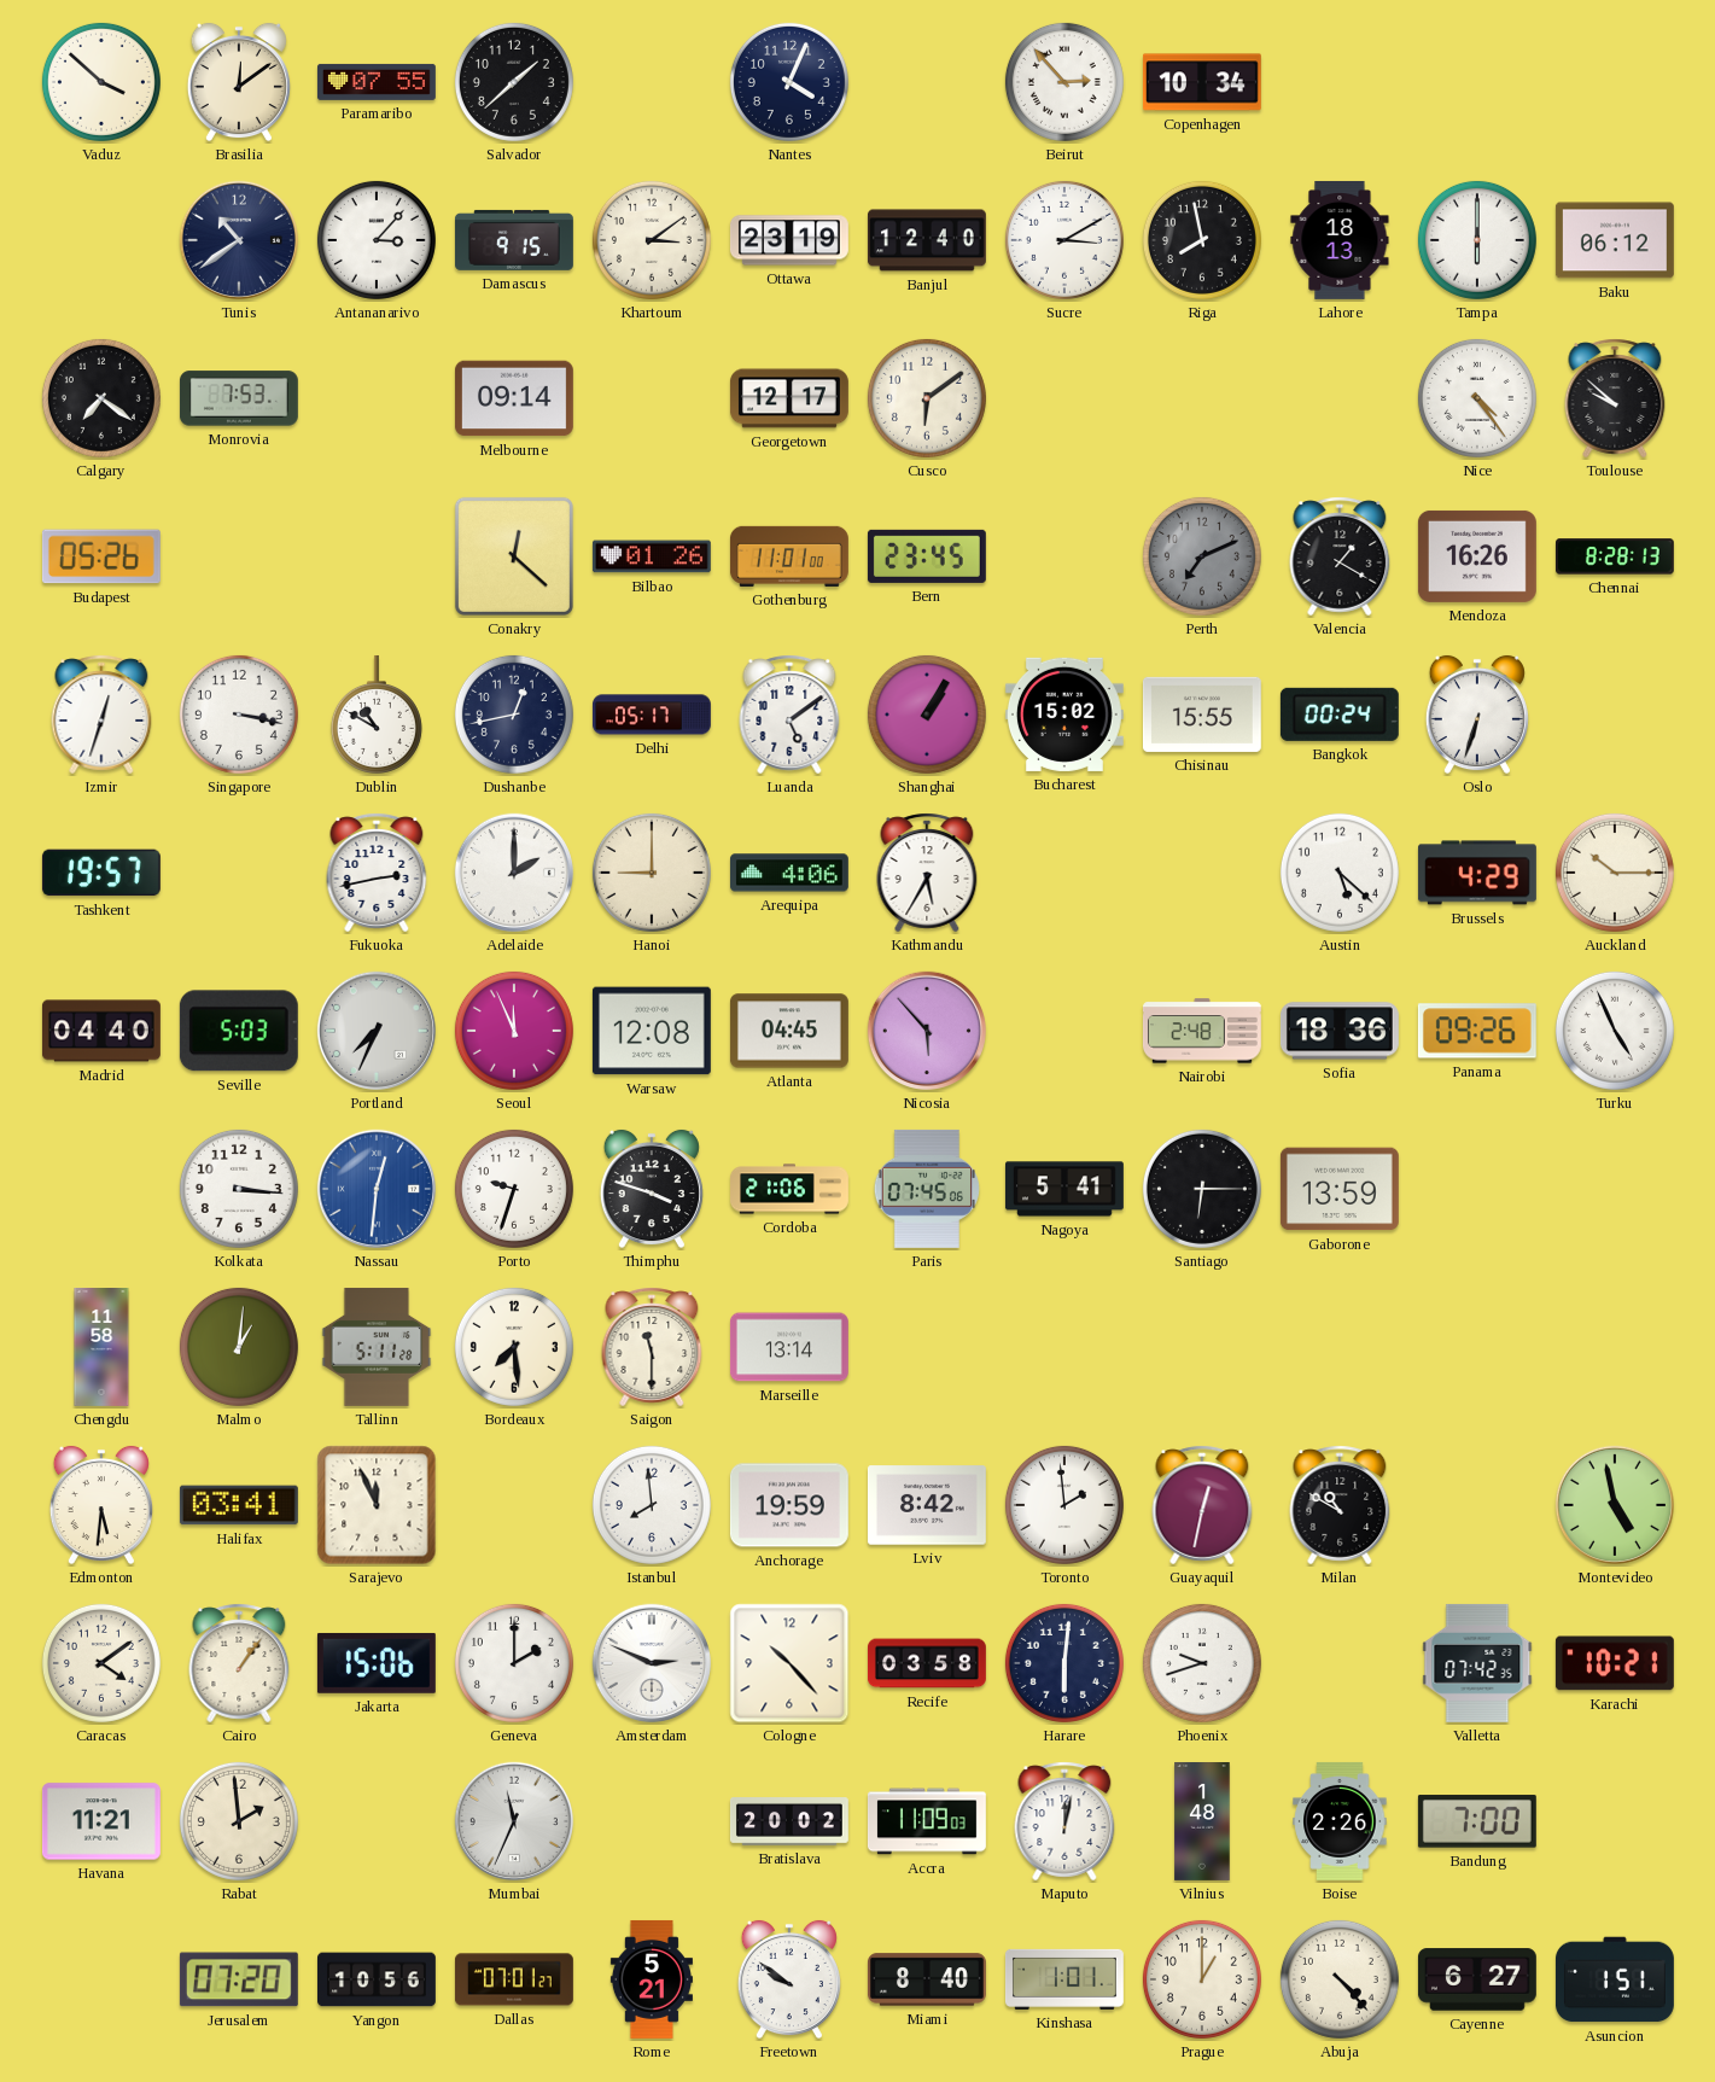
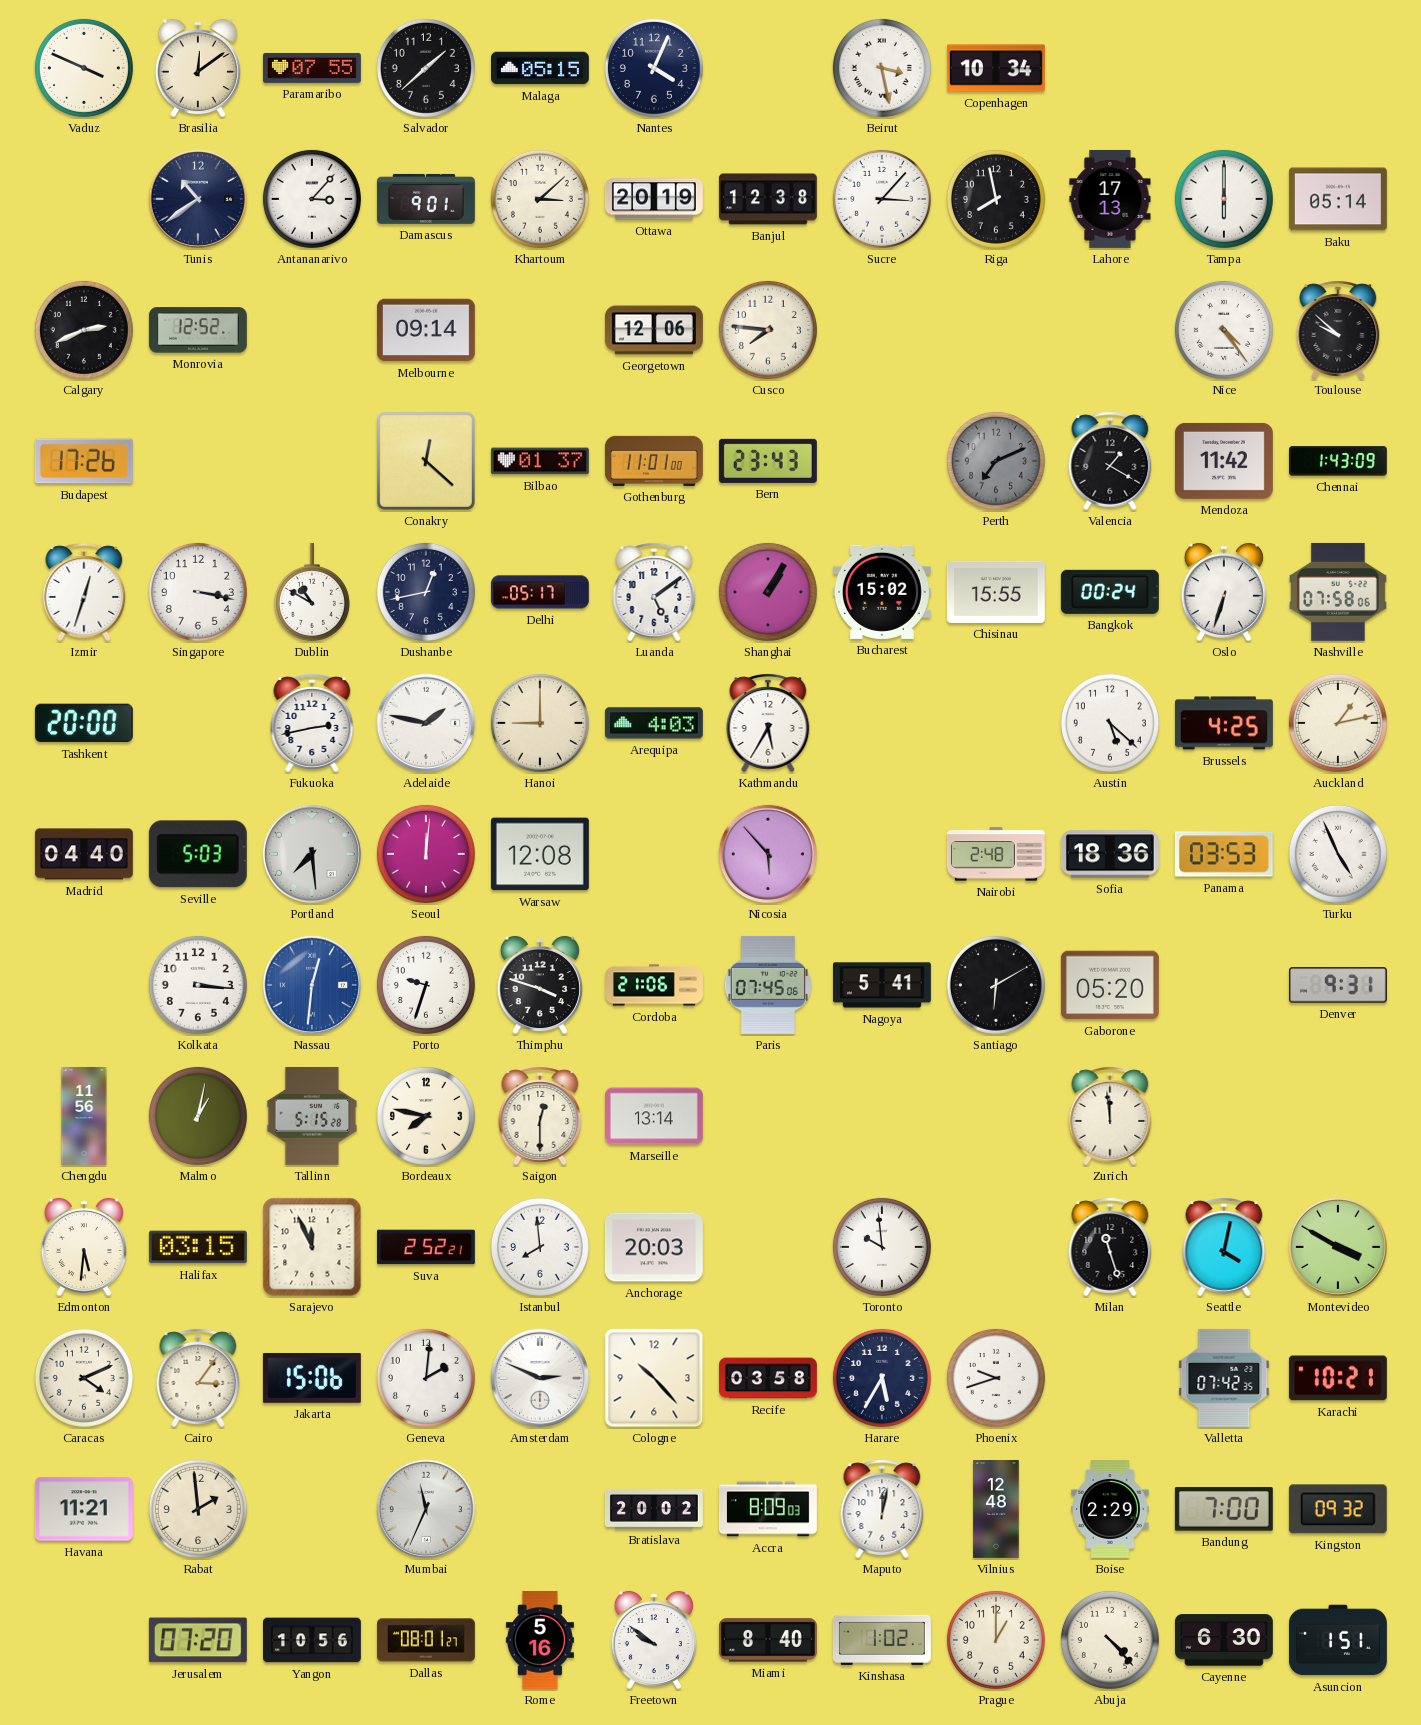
Vaduz: 3:52 -> 3:49 (84, 68)
Malaga: none -> 05:15 (540, 68)
Beirut: 2:53 -> 3:28 (882, 68)
Damascus: 9:15 -> 9:01 (426, 199)
Khartoum: 3:09 -> 3:08 (540, 199)
Ottawa: 23:19 -> 20:19 (654, 199)
Banjul: 12:40 -> 12:38 (768, 199)
Sucre: 3:10 -> 3:07 (882, 199)
Lahore: 18:13 -> 17:13 (1110, 199)
Baku: 06:12 -> 05:14 (1338, 199)
Calgary: 7:21 -> 2:41 (84, 330)
Monrovia: 7:53 -> 12:52 (198, 330)
Georgetown: 12:17 -> 12:06 (654, 330)
Cusco: 6:09 -> 7:46 (768, 330)
Budapest: 05:26 -> 17:26 (84, 461)
Bilbao: 01:26 -> 01:37 (540, 461)
Bern: 23:45 -> 23:43 (768, 461)
Mendoza: 16:26 -> 11:42 (1224, 461)
Chennai: 8:28 -> 1:43 (1338, 461)
Nashville: none -> 07:58 (1338, 592)
Tashkent: 19:57 -> 20:00 (84, 723)
Adelaide: 2:00 -> 1:47 (426, 723)
Arequipa: 4:06 -> 4:03 (654, 723)
Brussels: 4:29 -> 4:25 (1224, 723)
Auckland: 10:15 -> 1:13 (1338, 723)
Portland: 7:34 -> 7:29 (312, 854)
Seoul: 11:56 -> 12:01 (426, 854)
Atlanta: 04:45 -> none (789, 1031)
Panama: 09:26 -> 03:53 (1224, 854)
Santiago: 6:15 -> 6:10 (996, 985)
Gaborone: 13:59 -> 05:20 (1110, 985)
Denver: none -> 9:31 (1338, 985)
Chengdu: 11:58 -> 11:56 (84, 1117)
Malmo: 1:01 -> 1:02 (198, 1116)
Tallinn: 5:11 -> 5:15 (312, 1116)
Bordeaux: 7:29 -> 7:47 (426, 1116)
Saigon: 11:30 -> 12:30 (540, 1116)
Zurich: none -> 11:59 (1110, 1116)
Halifax: 03:41 -> 03:15 (198, 1247)
Suva: none -> 2:52 (426, 1247)
Anchorage: 19:59 -> 20:03 (654, 1247)
Lviv: 8:42 -> none (927, 1505)
Toronto: 1:59 -> 9:59 (882, 1247)
Guayaquil: 12:32 -> none (1202, 1505)
Milan: 10:50 -> 11:27 (1110, 1247)
Seattle: none -> 4:02 (1224, 1247)
Montevideo: 4:58 -> 3:50 (1338, 1247)
Caracas: 4:09 -> 4:11 (84, 1378)
Cairo: 1:06 -> 3:06 (198, 1378)
Geneva: 2:00 -> 2:01 (426, 1378)
Harare: 6:01 -> 5:35 (882, 1378)
Accra: 11:09 -> 8:09 (768, 1509)
Vilnius: 1:48 -> 12:48 (996, 1510)
Boise: 2:26 -> 2:29 (1110, 1509)
Kingston: none -> 09:32 (1338, 1509)
Dallas: 07:01 -> 08:01 (426, 1640)
Rome: 5:21 -> 5:16 (540, 1640)
Kinshasa: 1:01 -> 1:02 (882, 1640)
Cayenne: 6:27 -> 6:30 (1224, 1640)
